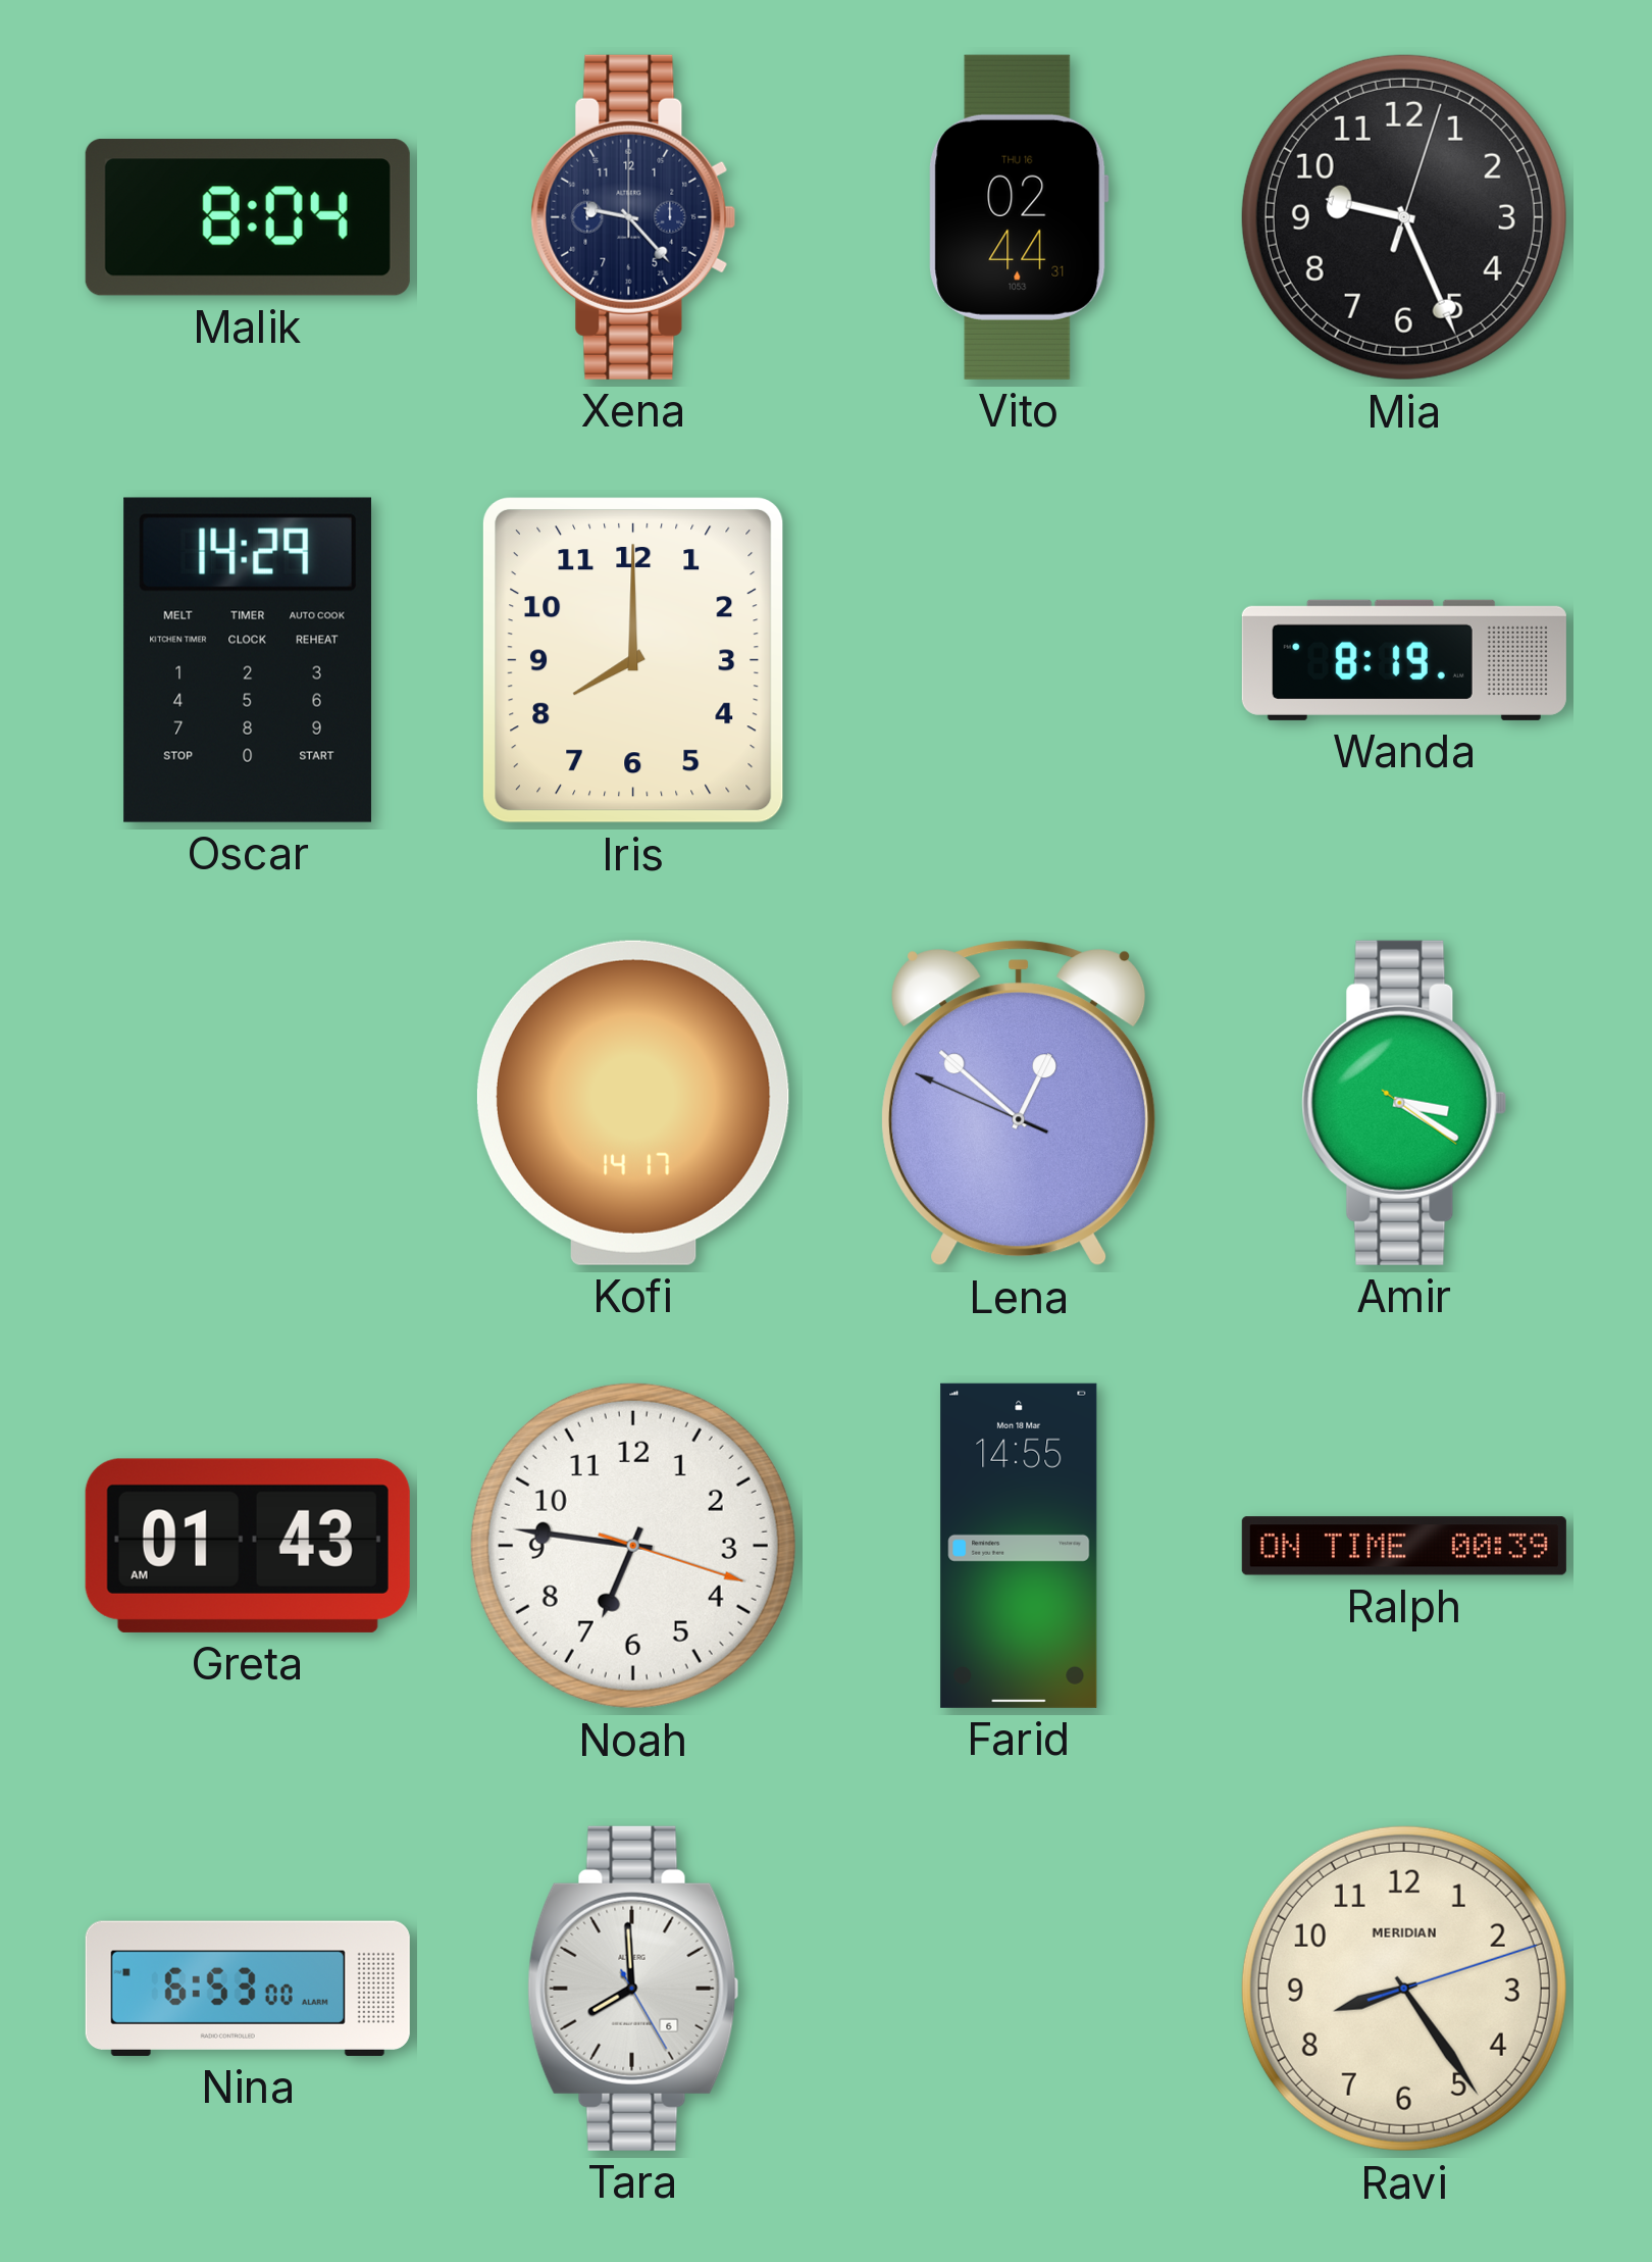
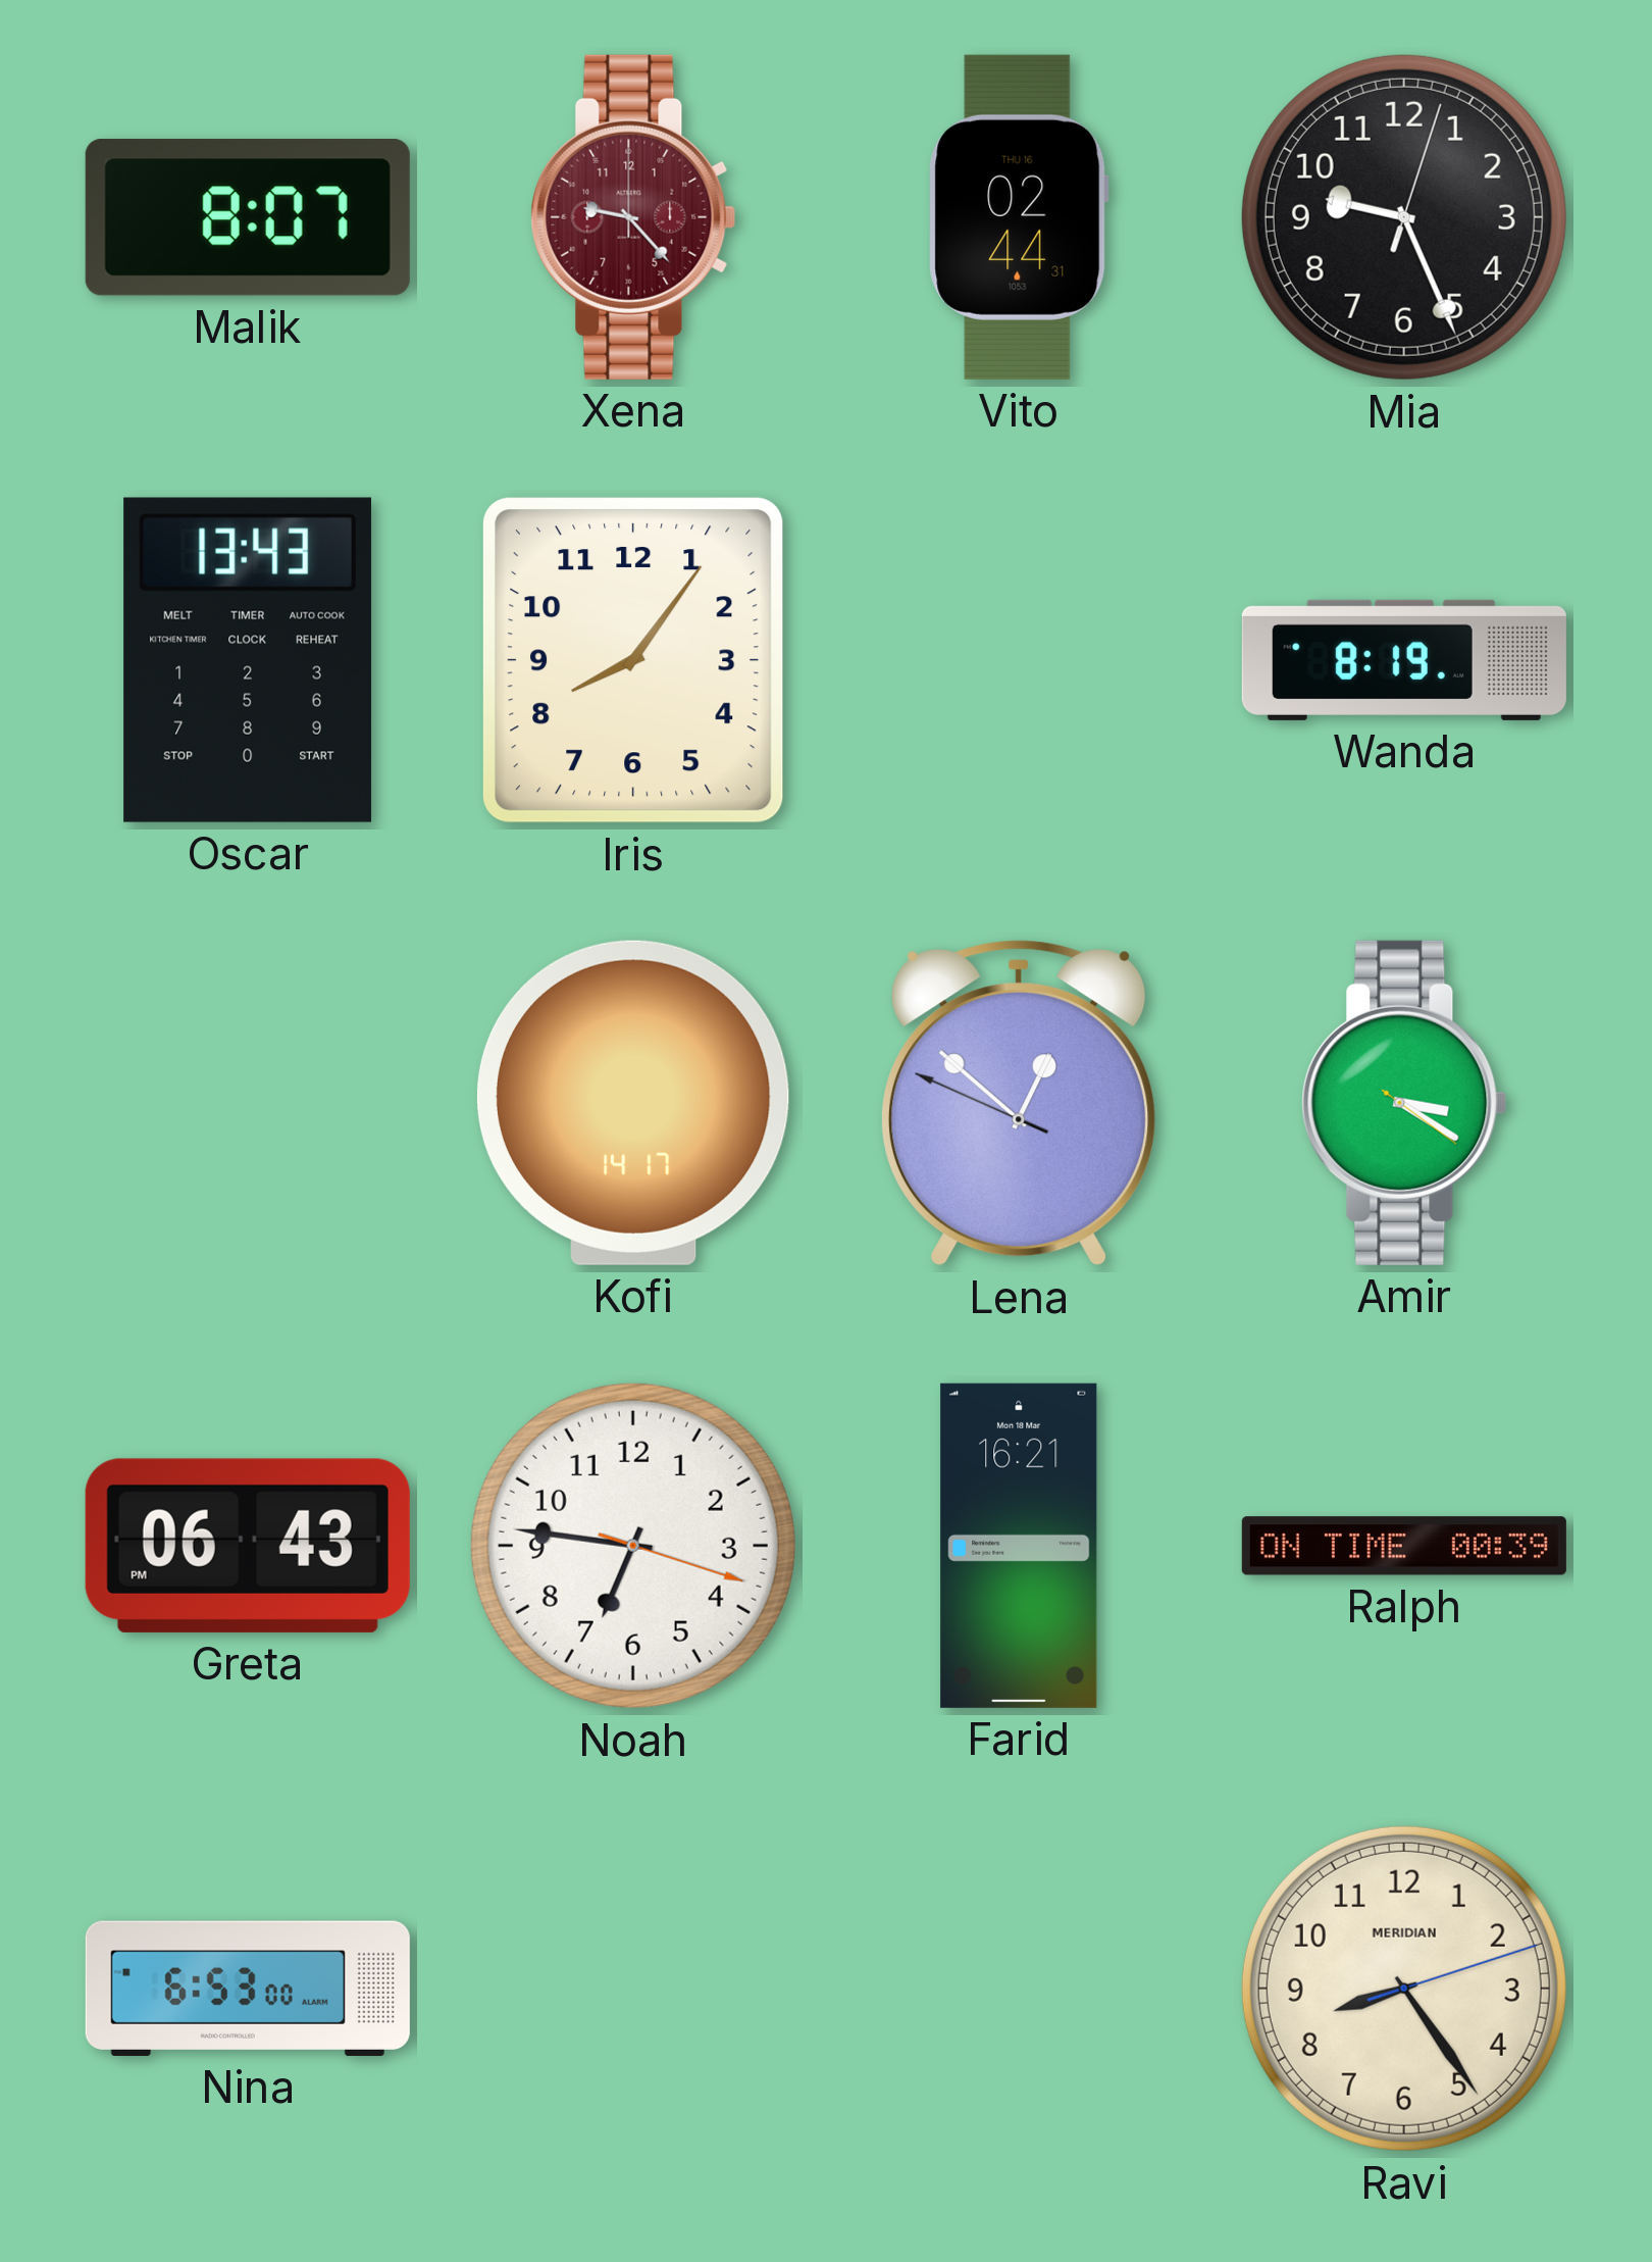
Malik: 8:04 -> 8:07 (248, 217)
Xena dial: navy -> burgundy (633, 217)
Oscar: 14:29 -> 13:43 (248, 660)
Iris: 8:00 -> 8:06 (633, 660)
Greta: 01:43 -> 06:43 (248, 1546)
Farid: 14:55 -> 16:21 (1019, 1546)
Tara: 7:59 -> none (633, 1989)
